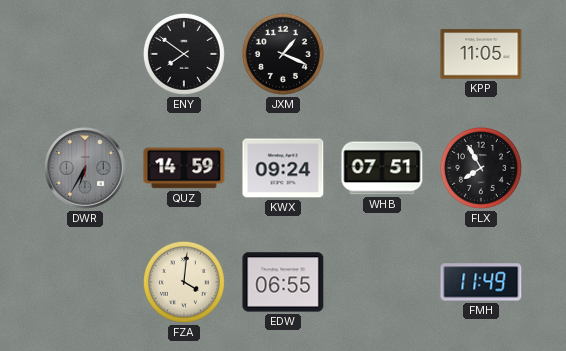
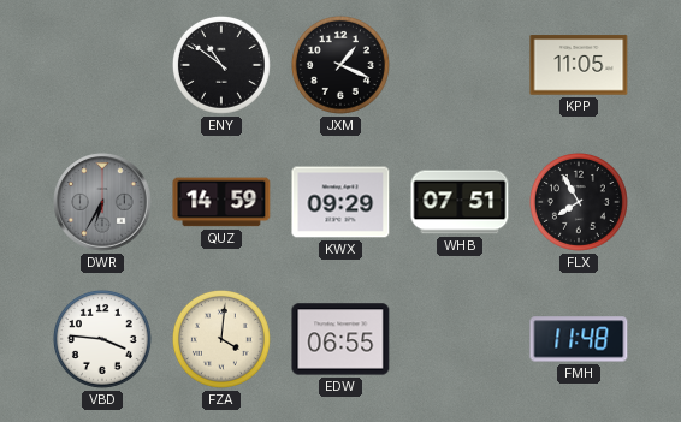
ENY: 7:51 -> 10:51 (221, 65)
KWX: 09:24 -> 09:29 (340, 202)
VBD: none -> 3:46 (102, 339)
FMH: 11:49 -> 11:48 (579, 339)
